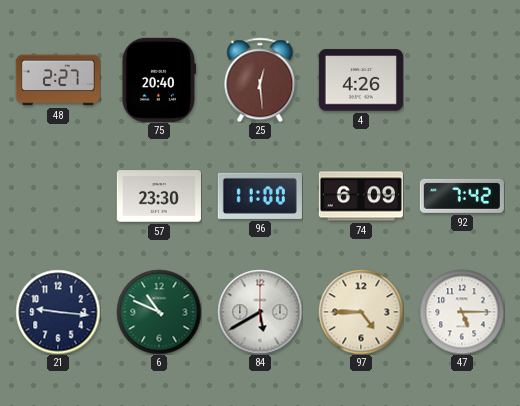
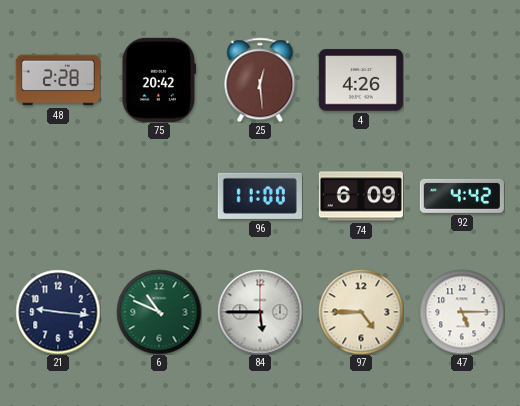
48: 2:27 -> 2:28 (58, 80)
75: 20:40 -> 20:42 (159, 80)
57: 23:30 -> none (159, 196)
92: 7:42 -> 4:42 (462, 196)
84: 5:40 -> 5:45 (260, 312)
